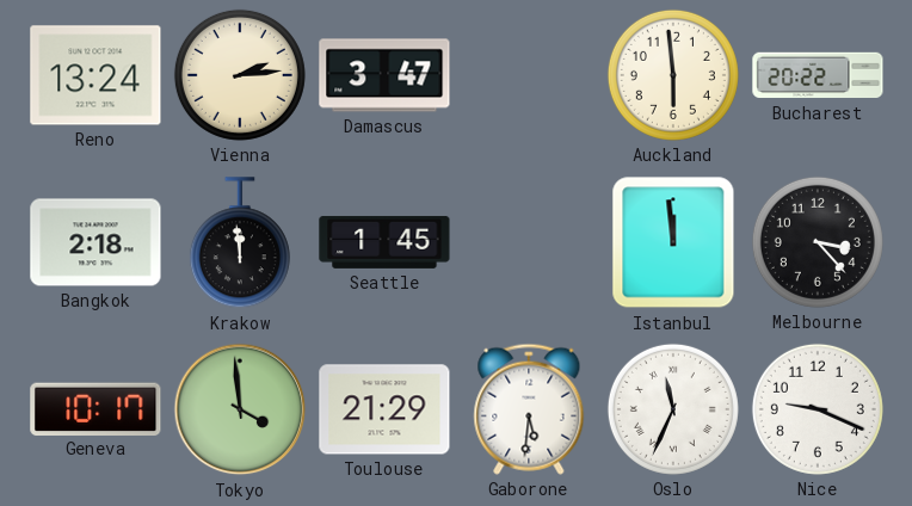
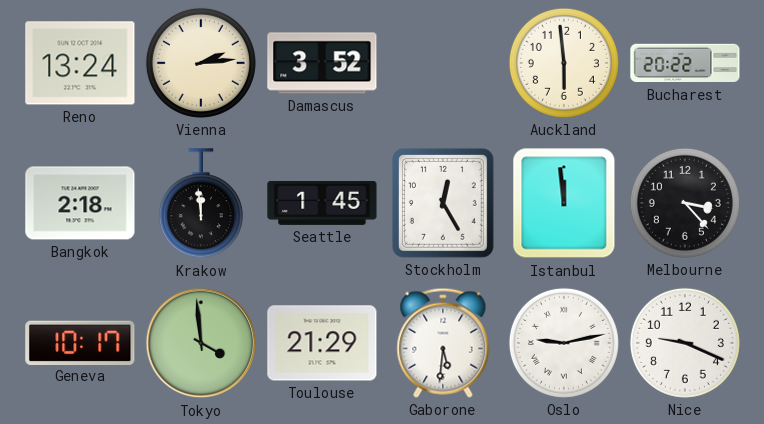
Damascus: 3:47 -> 3:52 (322, 63)
Stockholm: none -> 12:25 (443, 203)
Oslo: 11:34 -> 9:13 (564, 343)
